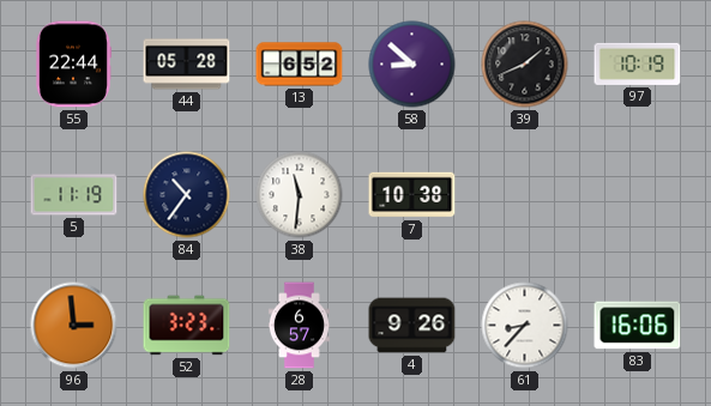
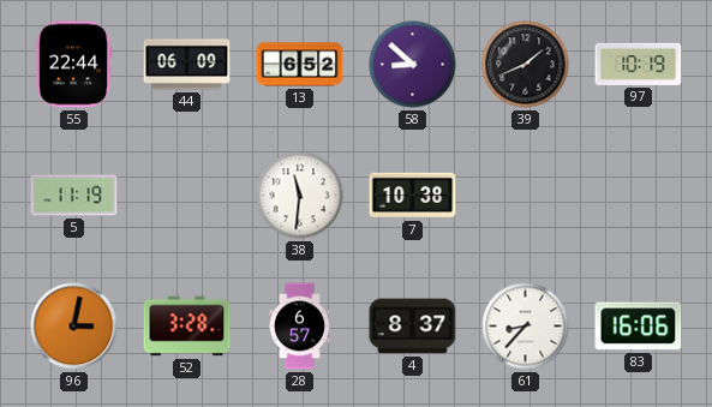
44: 05:28 -> 06:09 (187, 65)
84: 10:36 -> none (187, 195)
96: 2:59 -> 3:02 (74, 327)
52: 3:23 -> 3:28 (187, 327)
4: 9:26 -> 8:37 (413, 327)
